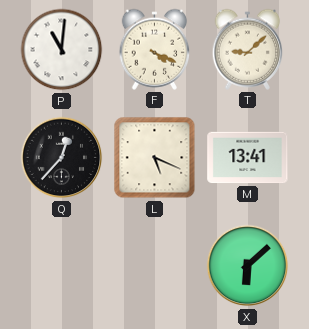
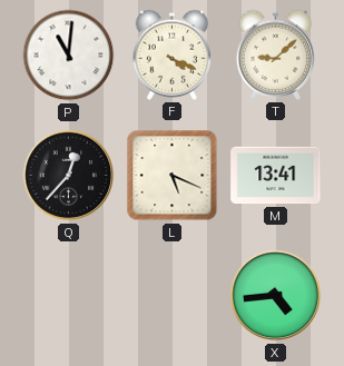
X: 6:08 -> 4:44 (276, 296)
